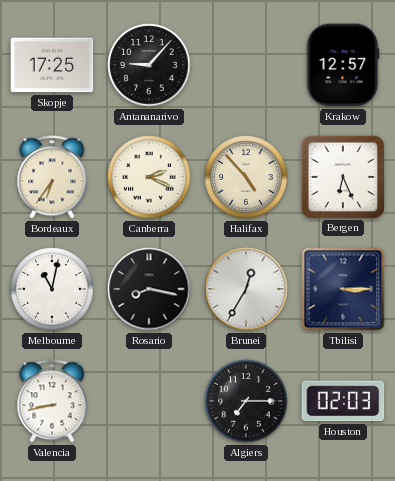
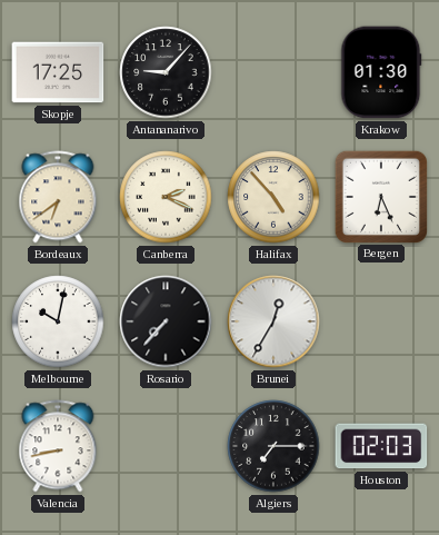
Krakow: 12:57 -> 01:30 (381, 72)
Bordeaux: 6:36 -> 6:39 (58, 197)
Melbourne: 11:02 -> 10:02 (58, 321)
Rosario: 8:17 -> 7:37 (166, 321)
Tbilisi: 3:15 -> none (343, 289)
